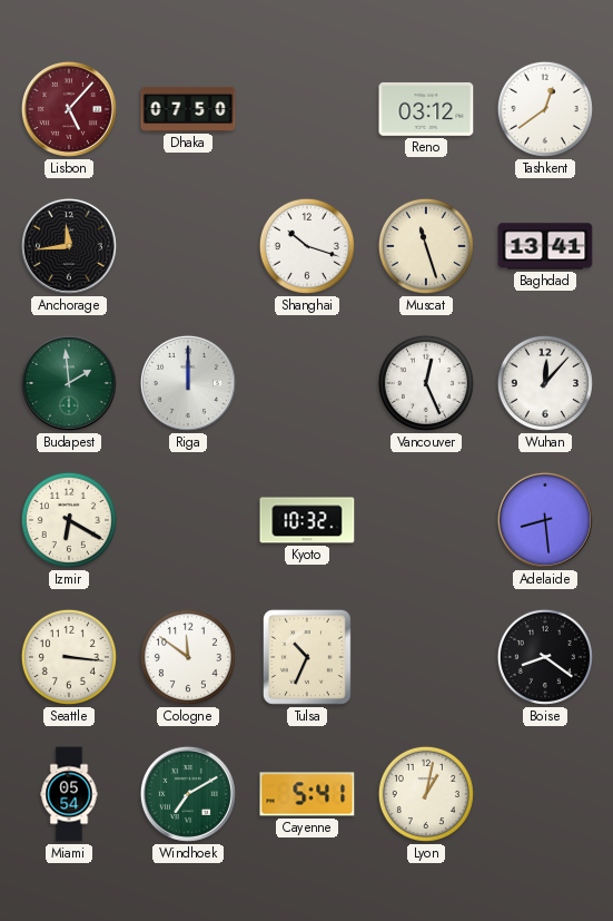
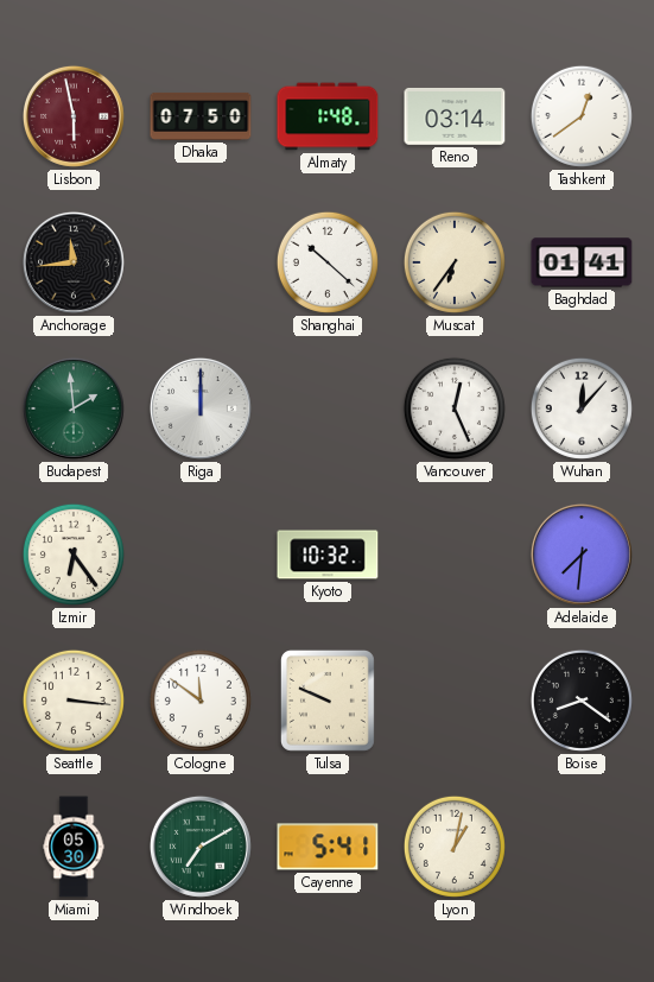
Lisbon: 5:07 -> 5:58 (74, 116)
Almaty: none -> 1:48 (328, 116)
Reno: 03:12 -> 03:14 (455, 116)
Shanghai: 10:18 -> 10:22 (328, 262)
Muscat: 11:27 -> 6:36 (455, 262)
Baghdad: 13:41 -> 01:41 (582, 262)
Izmir: 6:20 -> 6:24 (74, 555)
Adelaide: 8:29 -> 7:31 (582, 555)
Tulsa: 10:34 -> 9:49 (328, 701)
Miami: 05:54 -> 05:30 (74, 847)
